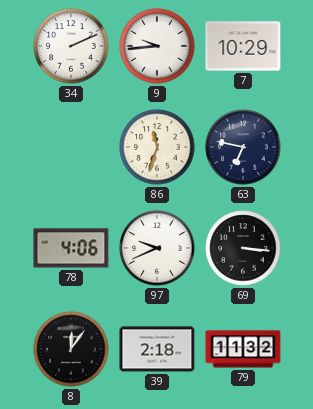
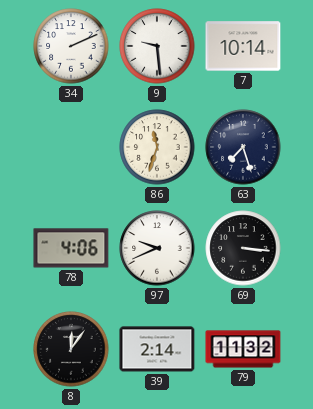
9: 9:44 -> 9:29 (157, 46)
7: 10:29 -> 10:14 (243, 46)
63: 6:47 -> 7:27 (243, 147)
39: 2:18 -> 2:14 (157, 349)
